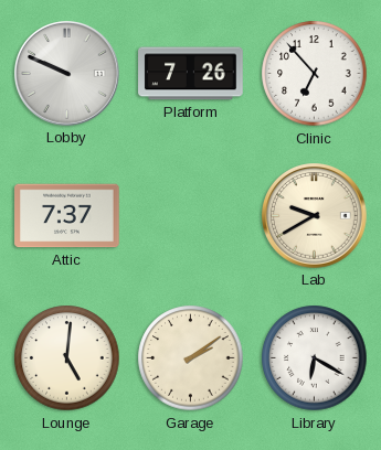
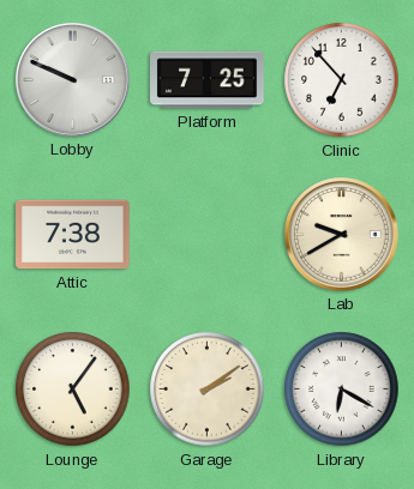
Platform: 7:26 -> 7:25 (208, 80)
Attic: 7:37 -> 7:38 (73, 235)
Lounge: 5:01 -> 5:06 (73, 390)
